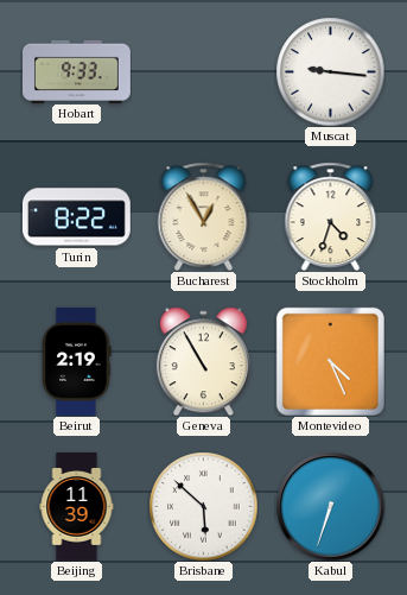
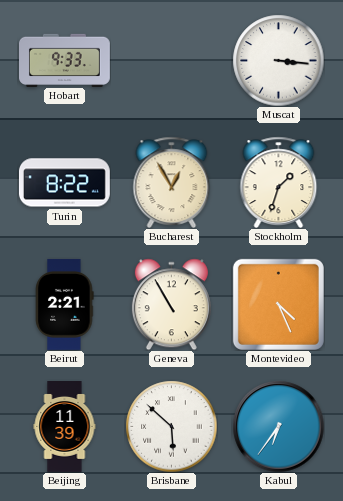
Muscat: 9:16 -> 3:16 (278, 60)
Stockholm: 4:33 -> 1:33 (279, 182)
Beirut: 2:19 -> 2:21 (65, 304)
Kabul: 6:33 -> 6:36 (278, 426)
